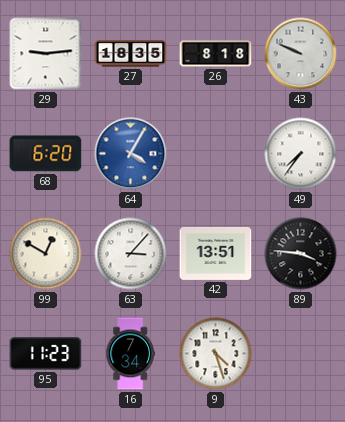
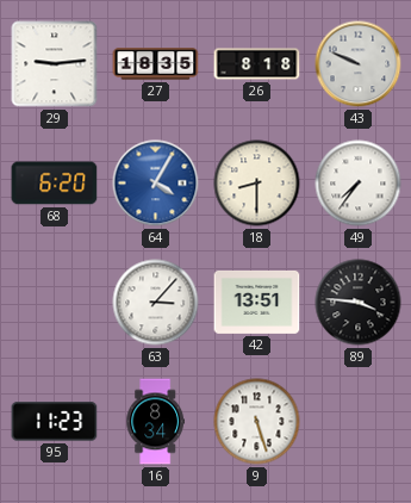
18: none -> 8:30 (257, 184)
99: 12:50 -> none (46, 254)
16: 7:34 -> 8:34 (155, 422)
9: 4:27 -> 5:27 (257, 422)
